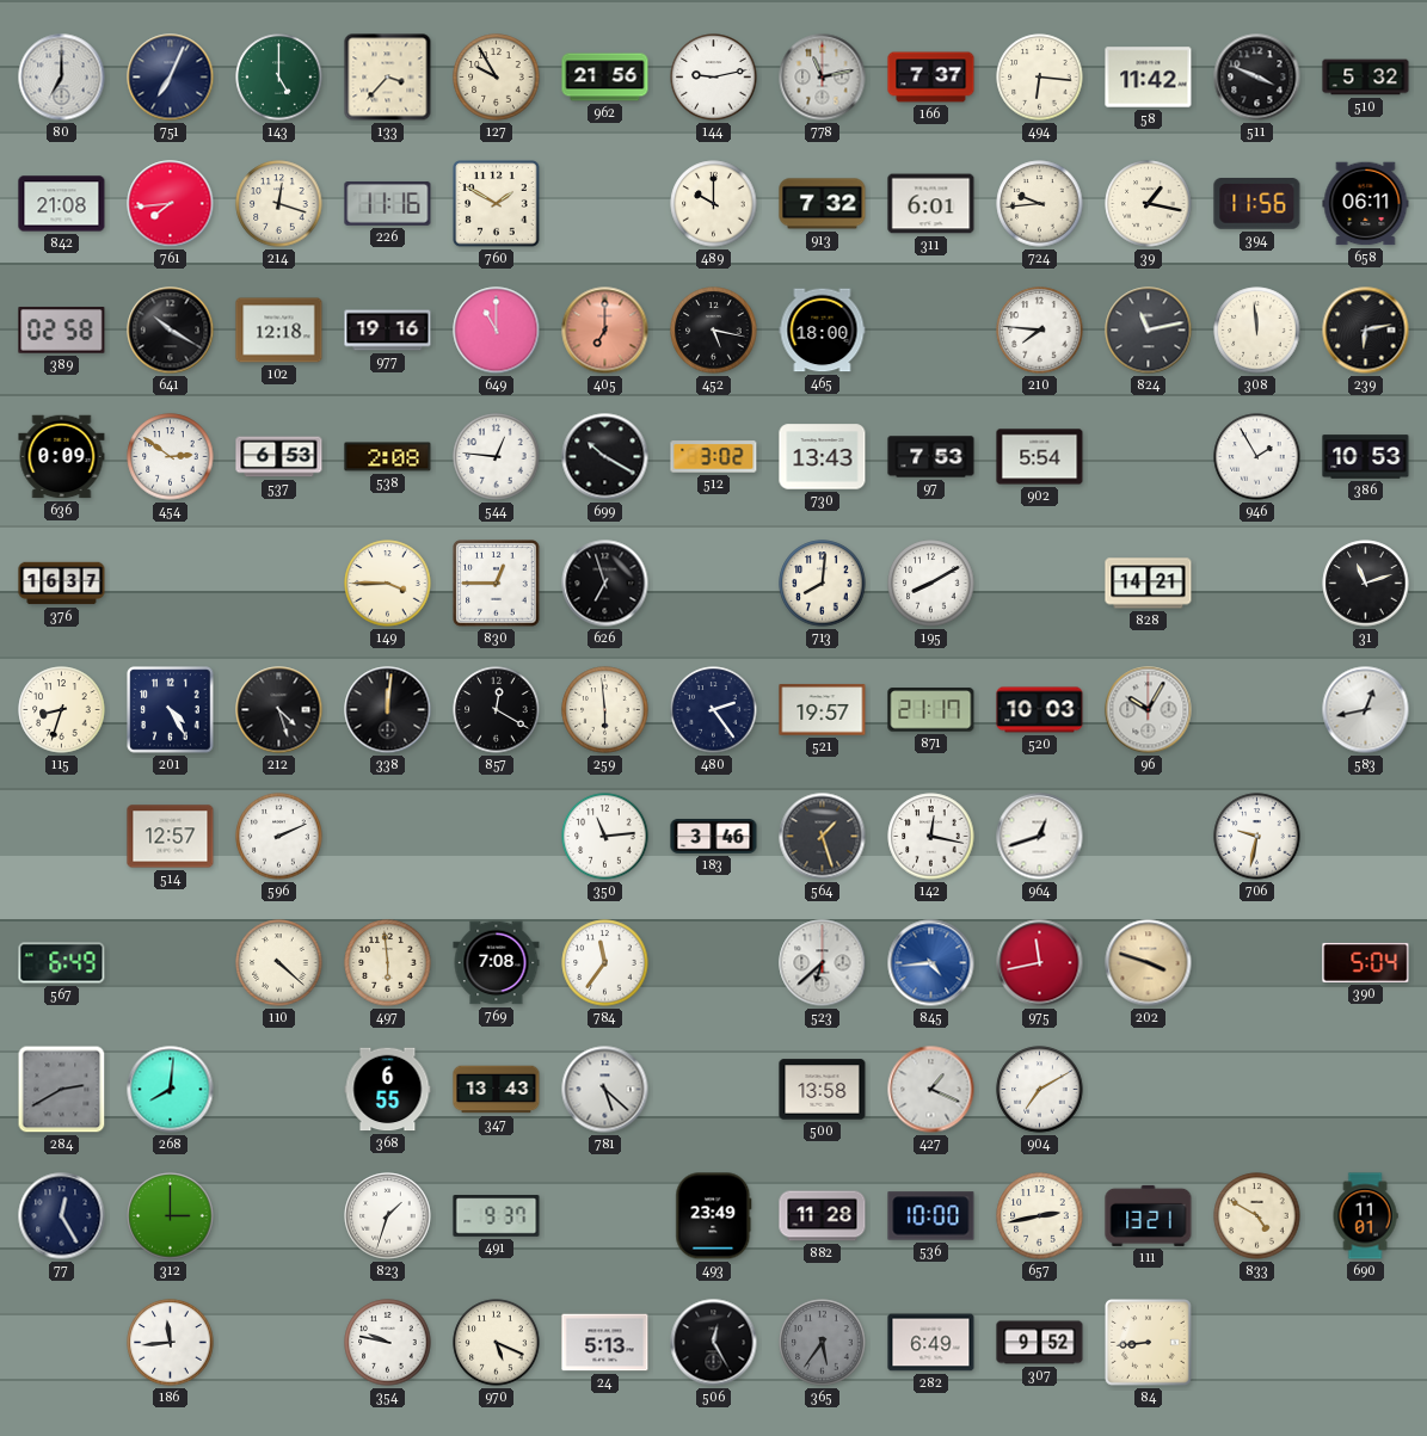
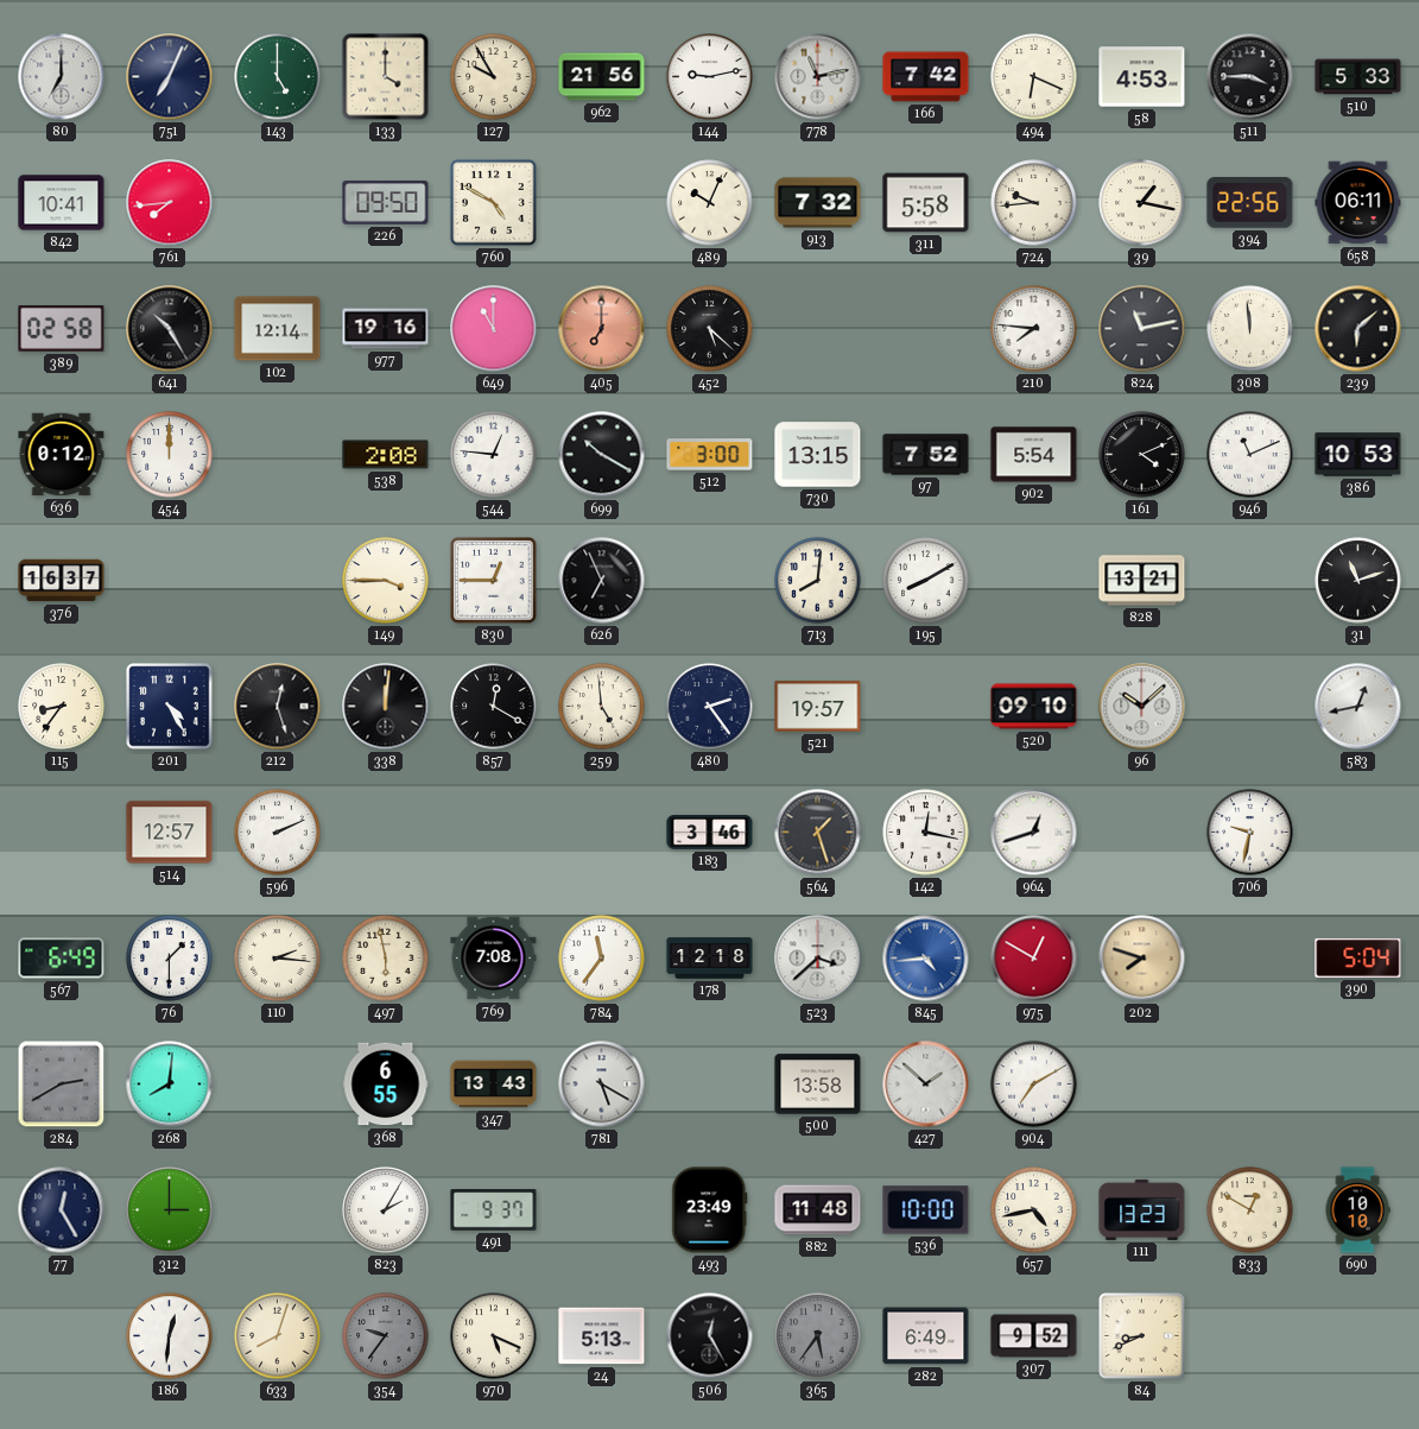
133: 3:37 -> 4:00 (386, 77)
166: 7:37 -> 7:42 (926, 77)
494: 6:16 -> 6:19 (1034, 77)
58: 11:42 -> 4:53 (1142, 77)
511: 3:49 -> 3:45 (1250, 77)
510: 5:32 -> 5:33 (1358, 77)
842: 21:08 -> 10:41 (62, 203)
214: 12:18 -> none (279, 204)
226: 11:16 -> 09:50 (386, 203)
760: 1:50 -> 4:50 (494, 203)
489: 10:00 -> 10:04 (710, 203)
311: 6:01 -> 5:58 (926, 203)
394: 11:56 -> 22:56 (1250, 203)
641: 10:20 -> 10:25 (170, 329)
102: 12:18 -> 12:14 (278, 329)
452: 5:17 -> 5:22 (710, 329)
465: 18:00 -> none (823, 331)
239: 6:13 -> 6:08 (1358, 329)
636: 0:09 -> 0:12 (62, 455)
454: 2:51 -> 12:00 (170, 455)
537: 6:53 -> none (279, 457)
512: 3:02 -> 3:00 (710, 455)
730: 13:43 -> 13:15 (818, 455)
97: 7:53 -> 7:52 (926, 455)
161: none -> 4:11 (1142, 455)
946: 1:55 -> 11:11 (1250, 455)
626: 6:57 -> 6:56 (602, 581)
828: 14:21 -> 13:21 (1142, 581)
115: 8:33 -> 8:36 (62, 707)
212: 4:27 -> 12:27 (278, 707)
259: 5:59 -> 4:59 (602, 707)
871: 21:17 -> none (931, 710)
520: 10:03 -> 09:10 (1034, 707)
96: 10:05 -> 10:08 (1142, 707)
350: 11:14 -> none (605, 837)
76: none -> 1:30 (170, 959)
110: 4:22 -> 2:16 (278, 959)
497: 5:59 -> 5:58 (386, 959)
178: none -> 12:18 (710, 959)
523: 6:38 -> 3:38 (818, 959)
975: 11:43 -> 12:50 (1034, 959)
202: 3:48 -> 7:48 (1142, 959)
781: 5:22 -> 5:20 (602, 1085)
427: 1:19 -> 1:52 (926, 1085)
823: 1:33 -> 2:05 (386, 1210)
882: 11:28 -> 11:48 (818, 1210)
657: 2:43 -> 4:43 (1034, 1210)
111: 13:21 -> 13:23 (1142, 1209)
833: 4:50 -> 12:50 (1250, 1210)
690: 11:01 -> 10:10 (1357, 1210)
186: 11:44 -> 12:31 (170, 1336)
633: none -> 8:03 (278, 1336)
354: 9:47 -> 9:36 (386, 1336)
354 dial: white -> grey (386, 1336)
84: 8:44 -> 8:41 (1142, 1336)
